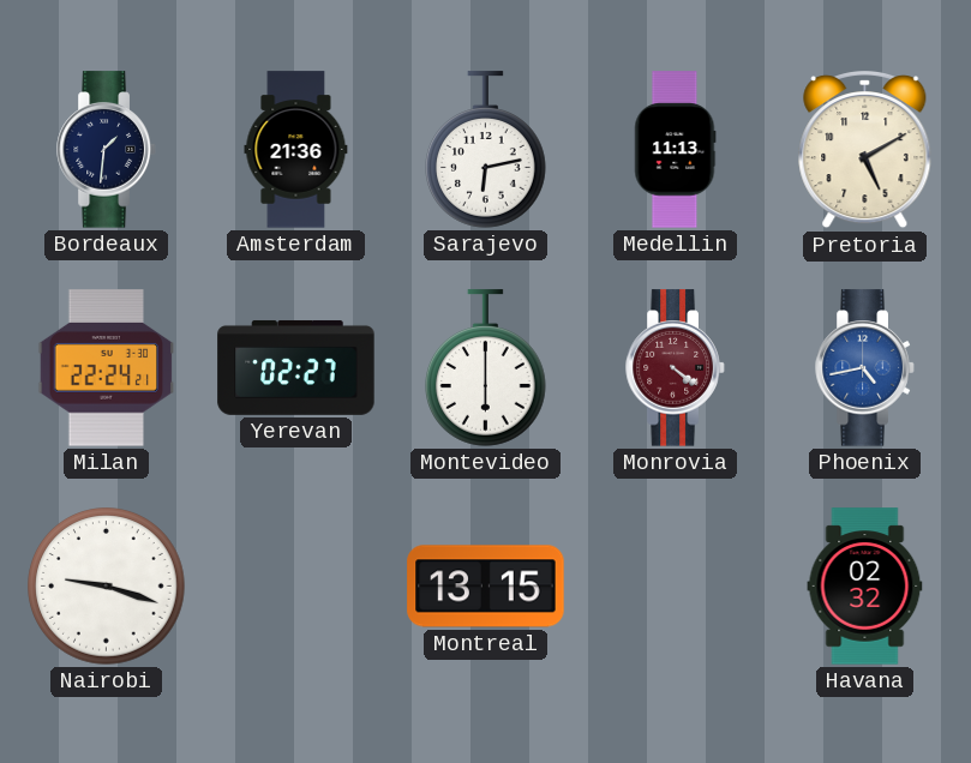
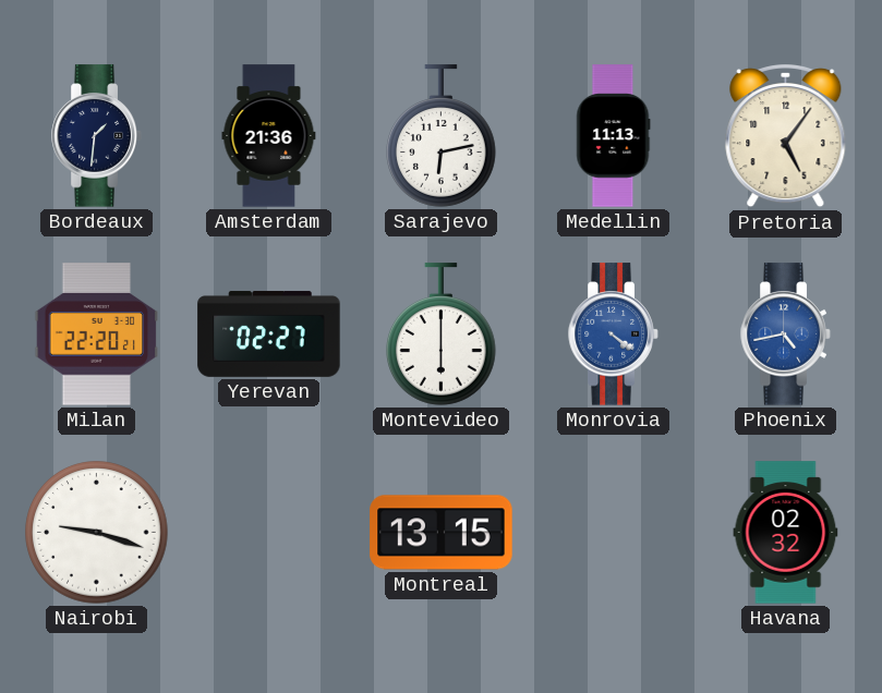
Pretoria: 5:10 -> 5:06 (786, 137)
Milan: 22:24 -> 22:20 (97, 335)
Monrovia dial: burgundy -> blue (614, 335)
